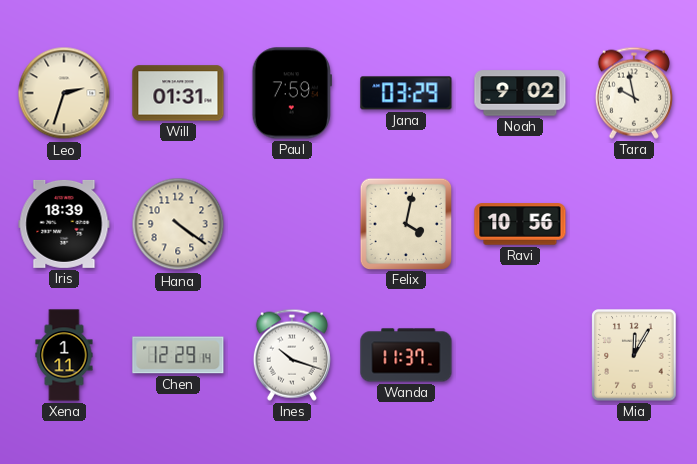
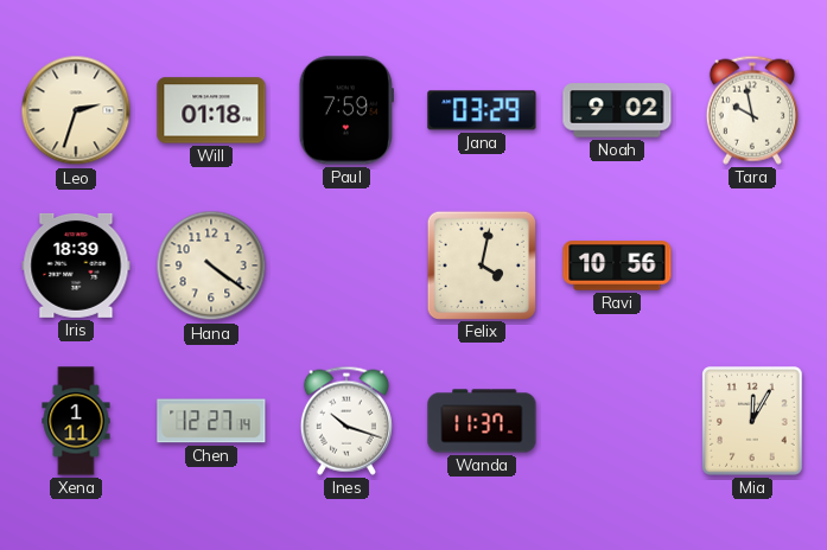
Will: 01:31 -> 01:18 (211, 110)
Chen: 12:29 -> 12:27 (211, 421)
